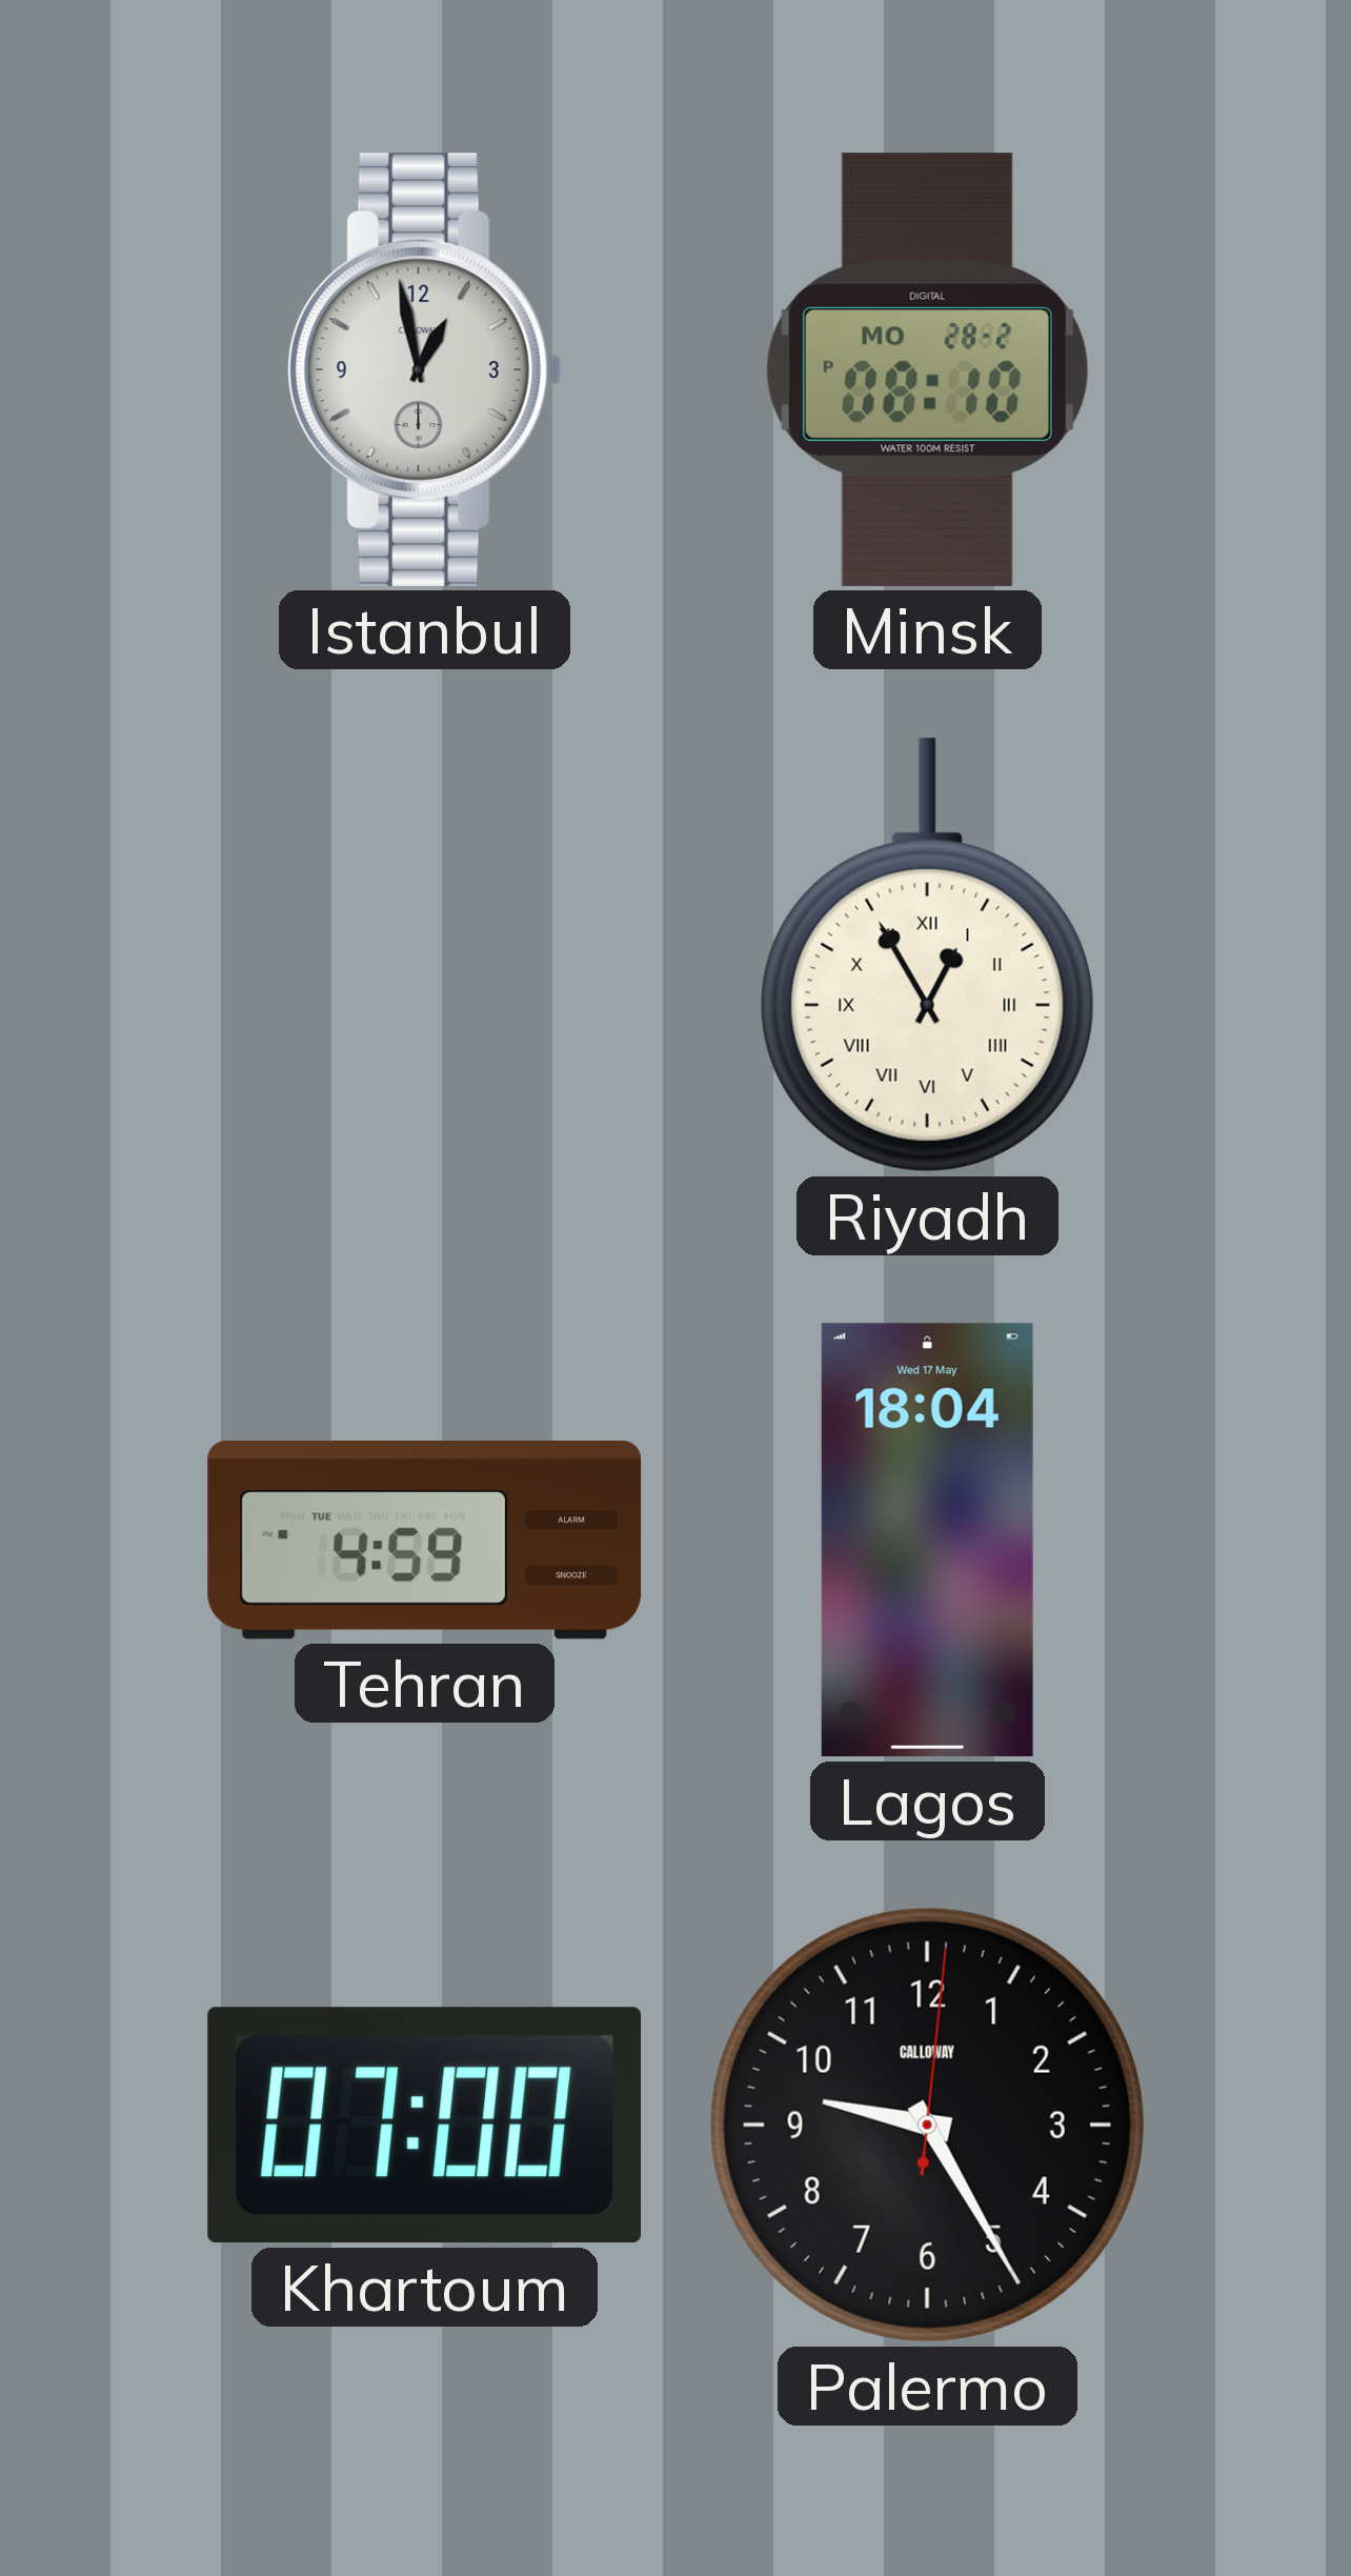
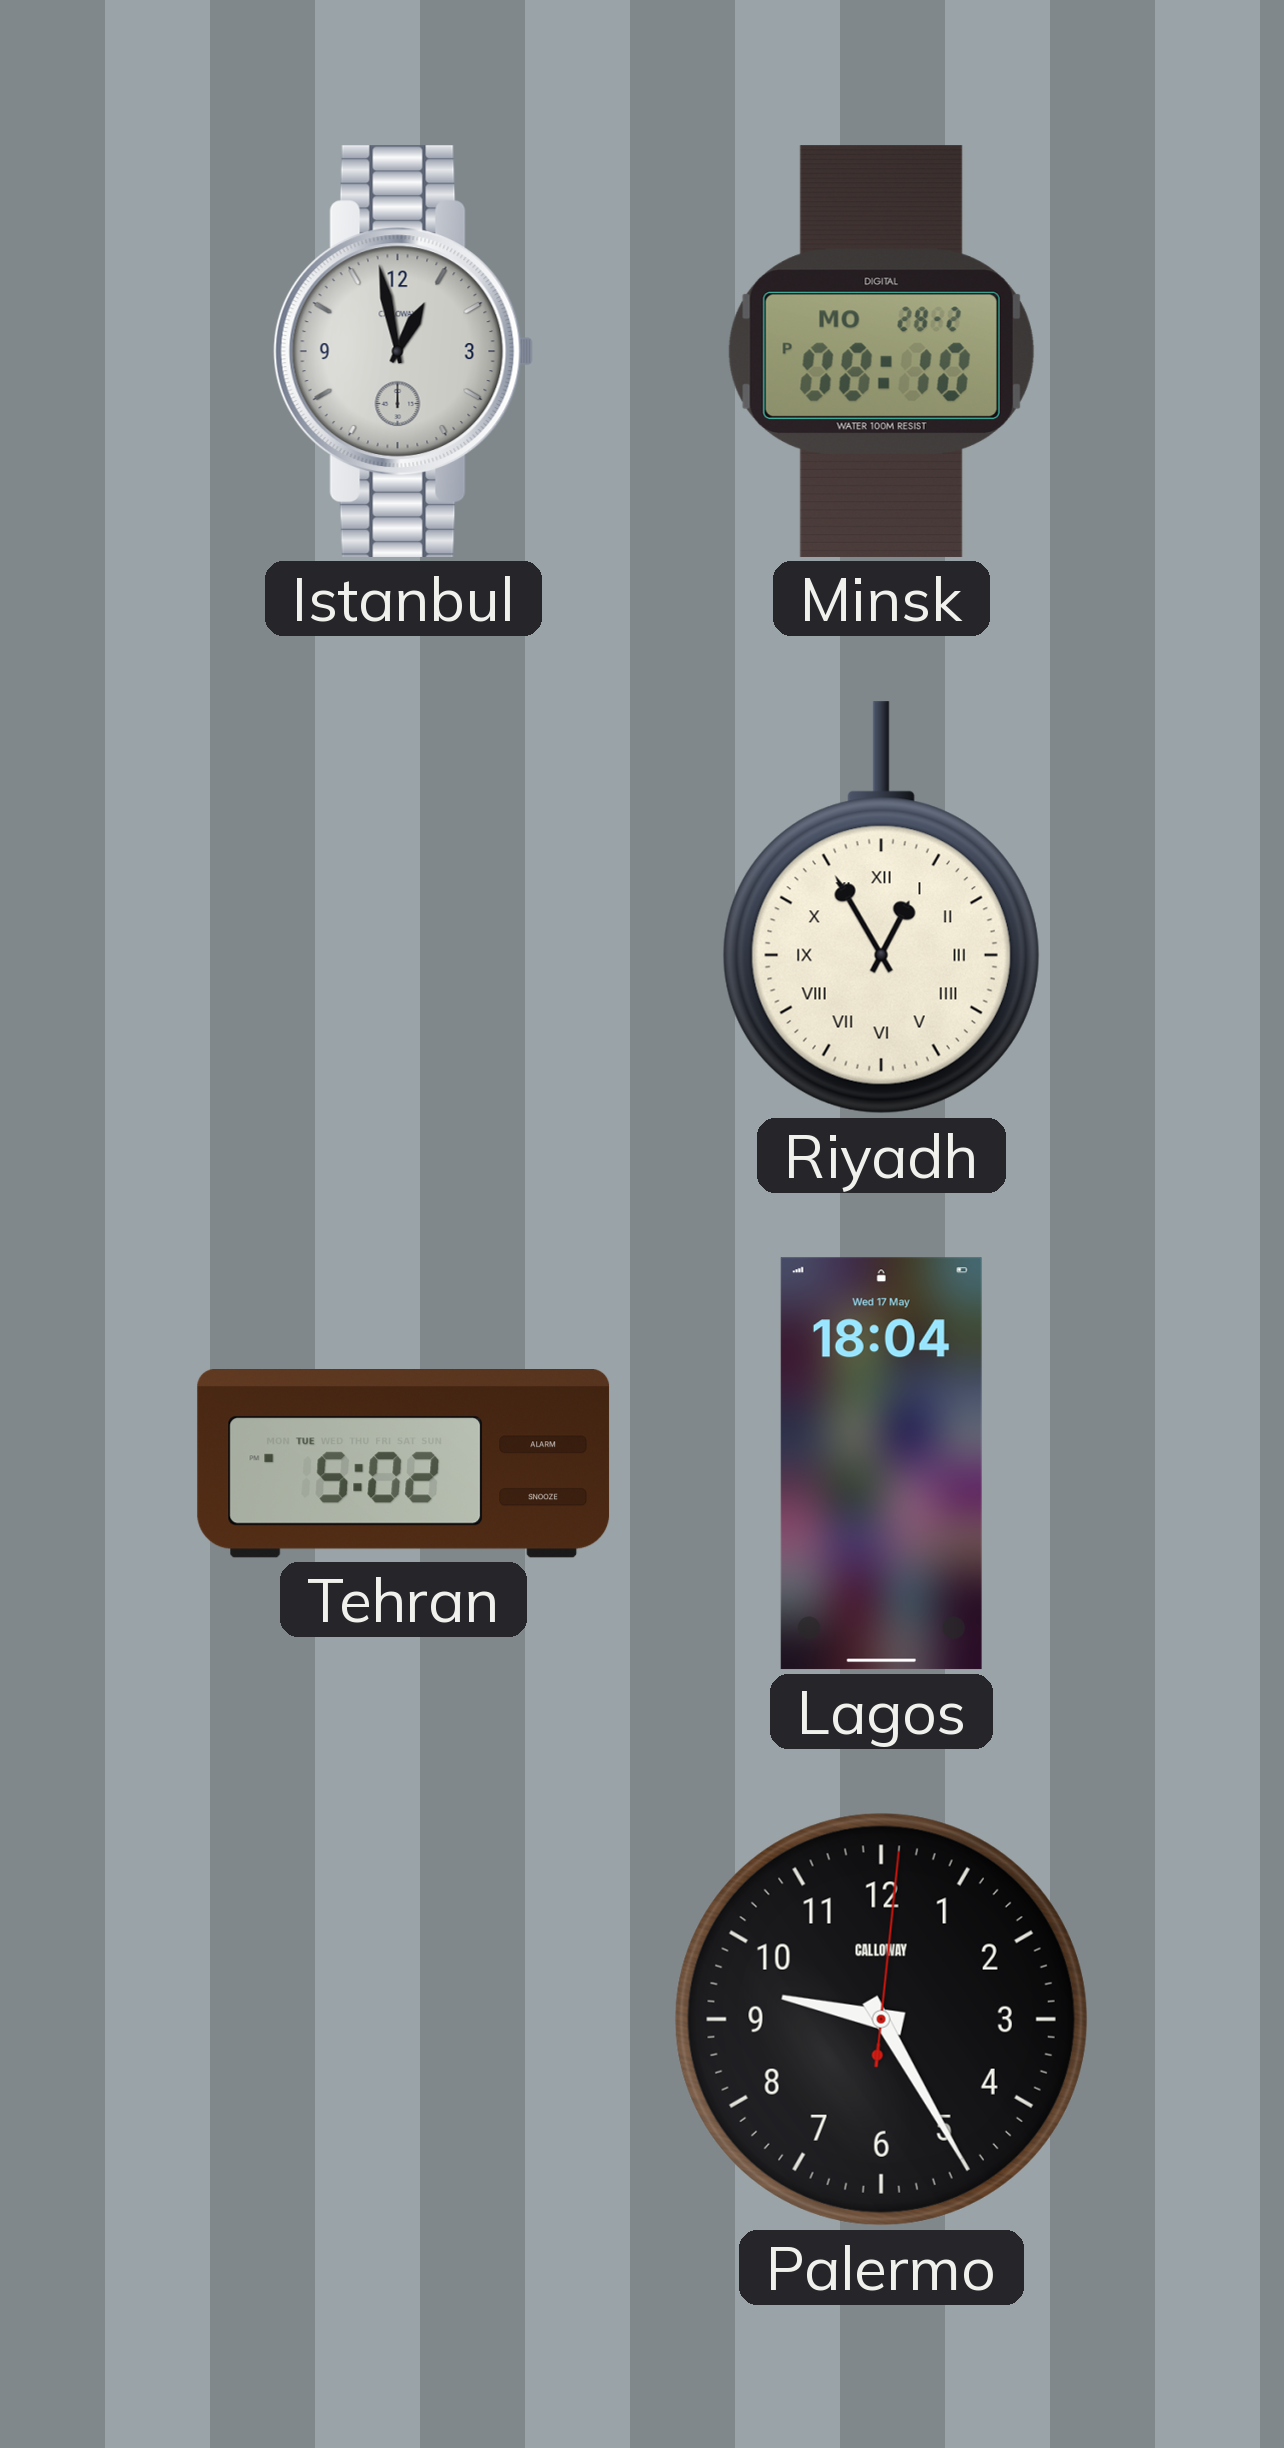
Tehran: 4:59 -> 5:02 (404, 1464)
Khartoum: 07:00 -> none (425, 2126)
